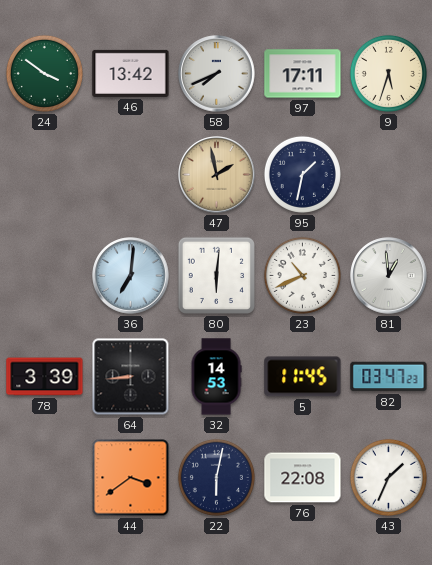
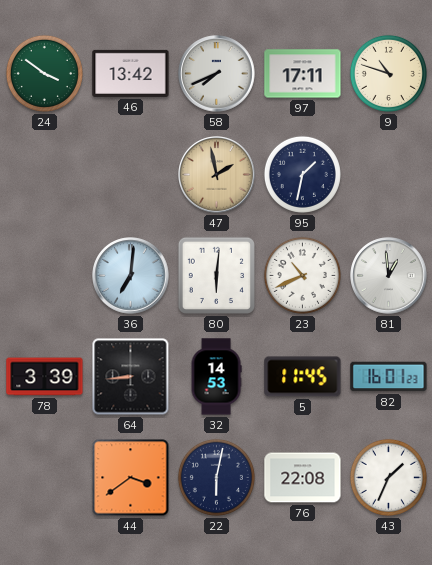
9: 5:33 -> 10:48 (388, 73)
82: 03:47 -> 16:01 (389, 377)
